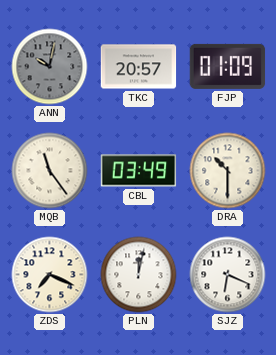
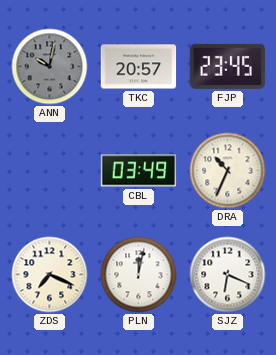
FJP: 01:09 -> 23:45 (228, 66)
MQB: 11:24 -> none (50, 171)
DRA: 10:30 -> 10:34 (228, 171)
